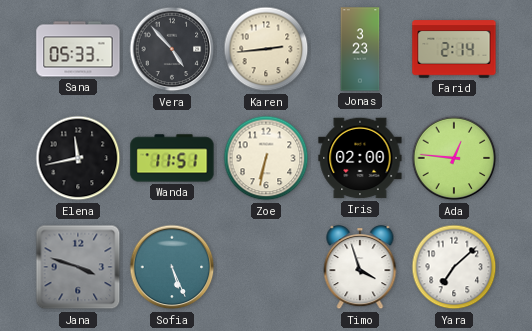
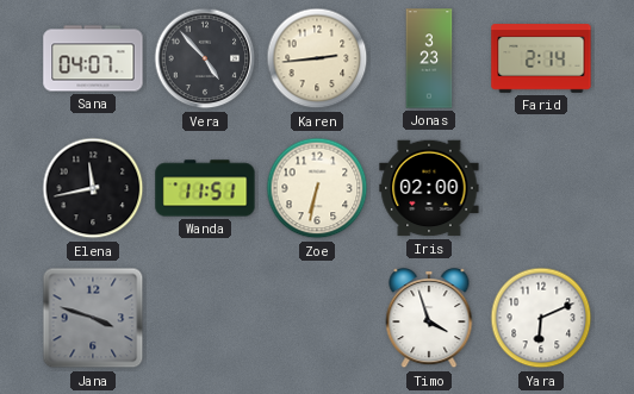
Sana: 05:33 -> 04:07 (93, 58)
Ada: 12:46 -> none (454, 158)
Sofia: 5:26 -> none (172, 267)
Yara: 7:08 -> 6:11 (541, 318)
